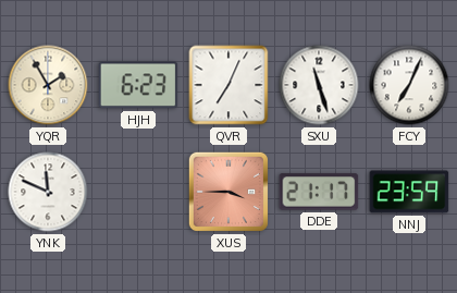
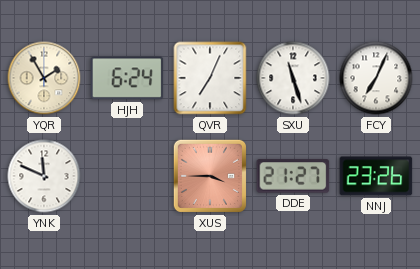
HJH: 6:23 -> 6:24 (127, 78)
DDE: 21:17 -> 21:27 (293, 176)
NNJ: 23:59 -> 23:26 (376, 176)
